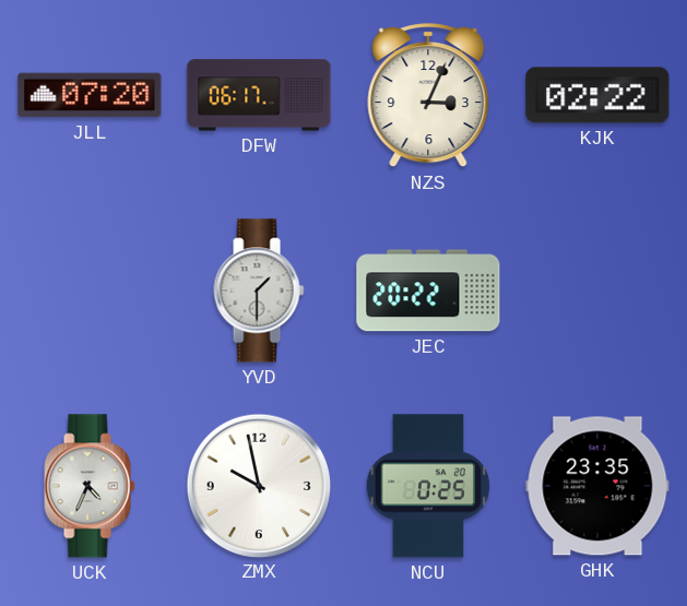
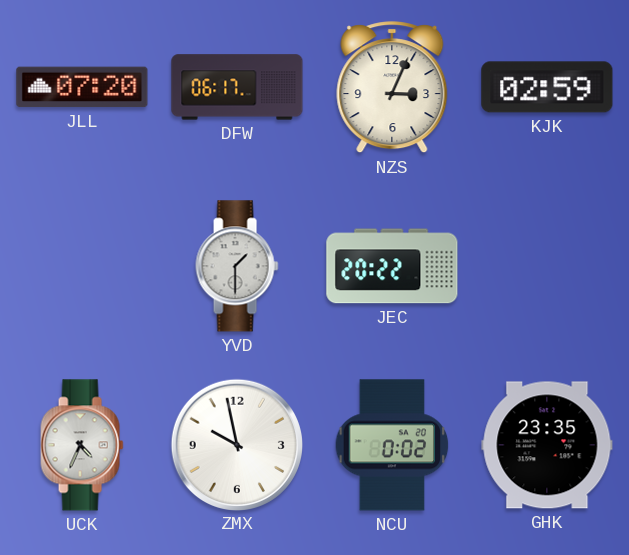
KJK: 02:22 -> 02:59 (547, 87)
NCU: 0:25 -> 0:02 (392, 445)
